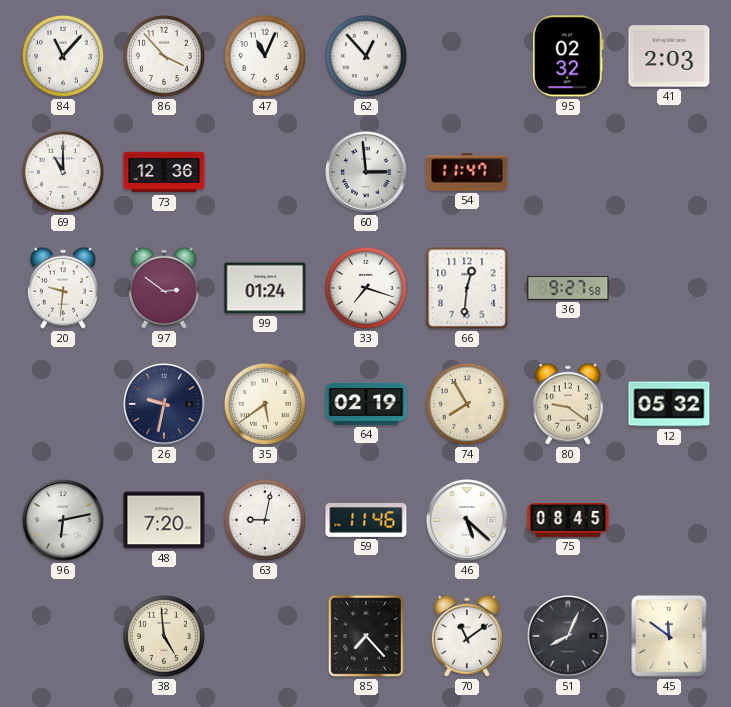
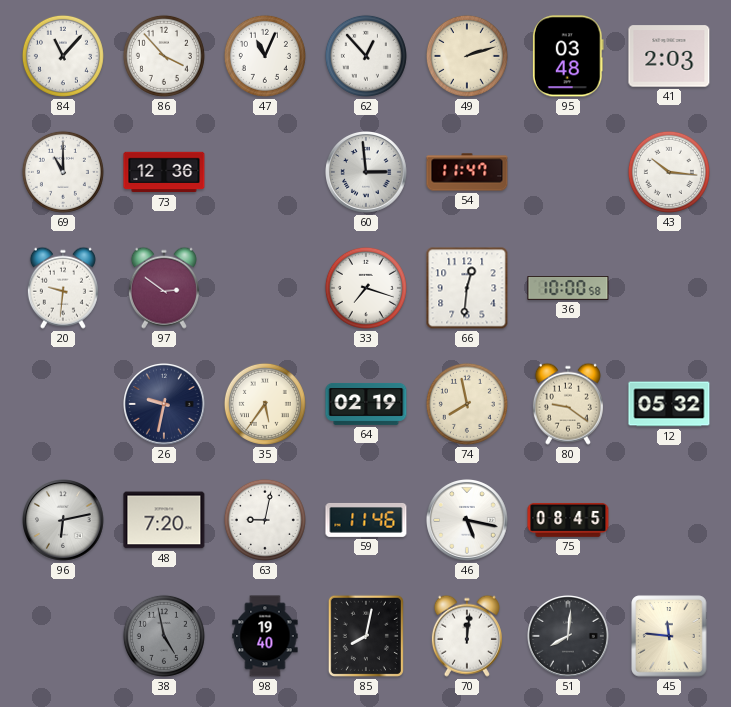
49: none -> 2:12 (467, 56)
95: 02:32 -> 03:48 (568, 56)
43: none -> 10:16 (669, 172)
99: 01:24 -> none (265, 288)
36: 9:27 -> 10:00 (568, 289)
35: 5:39 -> 5:36 (265, 404)
74: 7:55 -> 7:58 (467, 404)
46: 5:22 -> 5:17 (468, 521)
38: 4:59 -> 4:58 (164, 636)
38 dial: cream -> grey (164, 636)
98: none -> 19:40 (265, 636)
85: 7:23 -> 8:02 (366, 636)
70: 11:09 -> 12:01 (467, 636)
51: 8:04 -> 8:01 (569, 637)
45: 11:51 -> 11:46 (669, 636)
